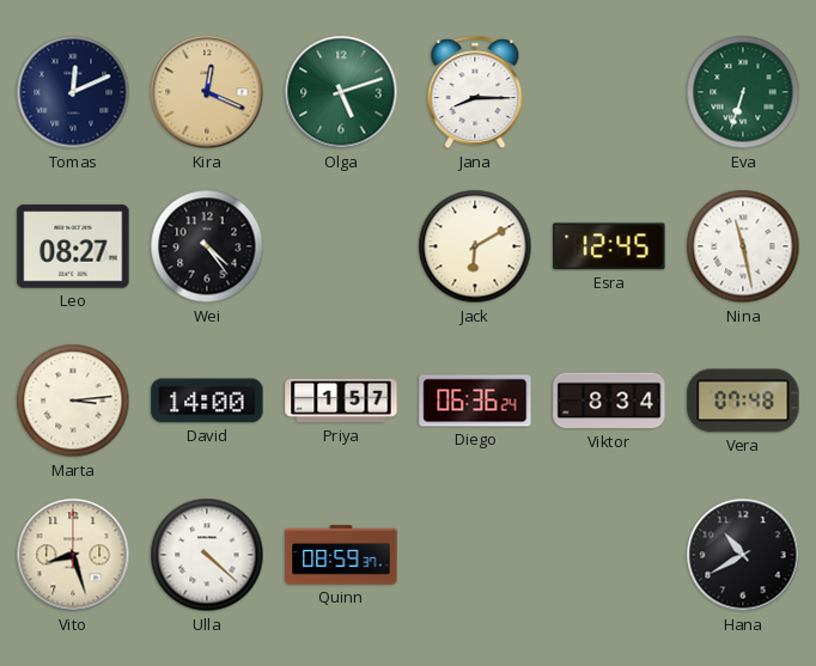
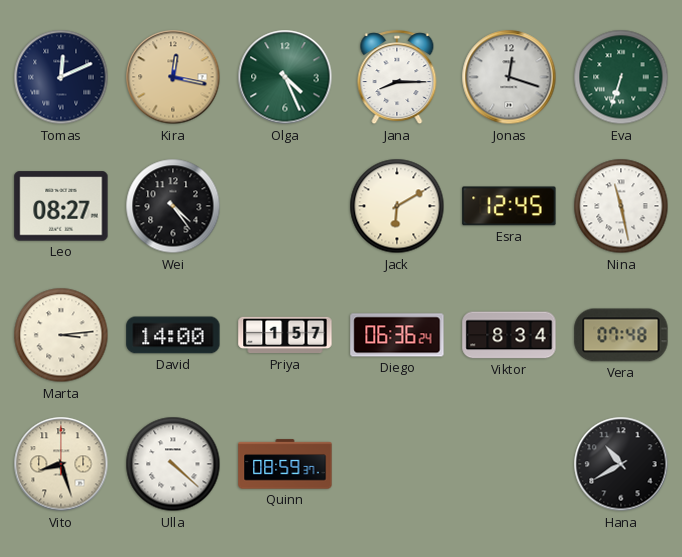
Kira: 12:19 -> 12:17 (173, 77)
Olga: 5:12 -> 4:26 (285, 77)
Jonas: none -> 12:18 (509, 77)
